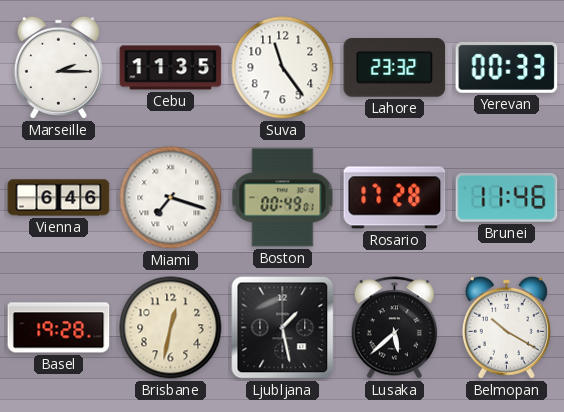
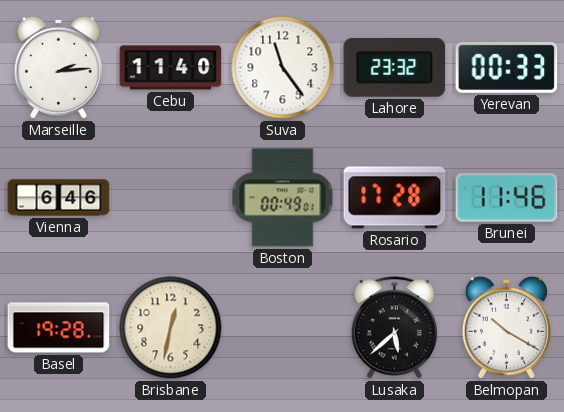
Marseille: 2:15 -> 2:14 (58, 67)
Cebu: 11:35 -> 11:40 (171, 68)
Miami: 7:18 -> none (171, 198)
Ljubljana: 1:28 -> none (283, 328)
